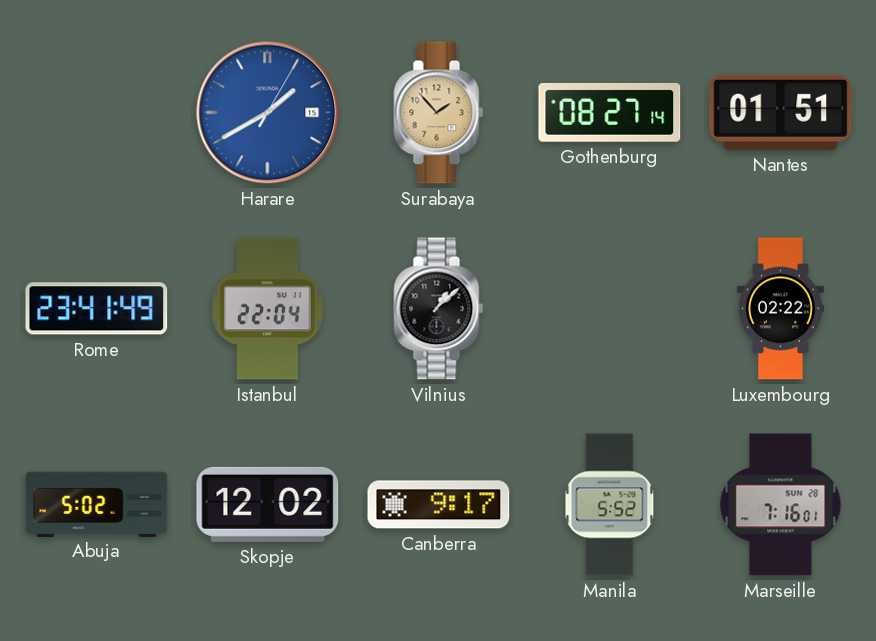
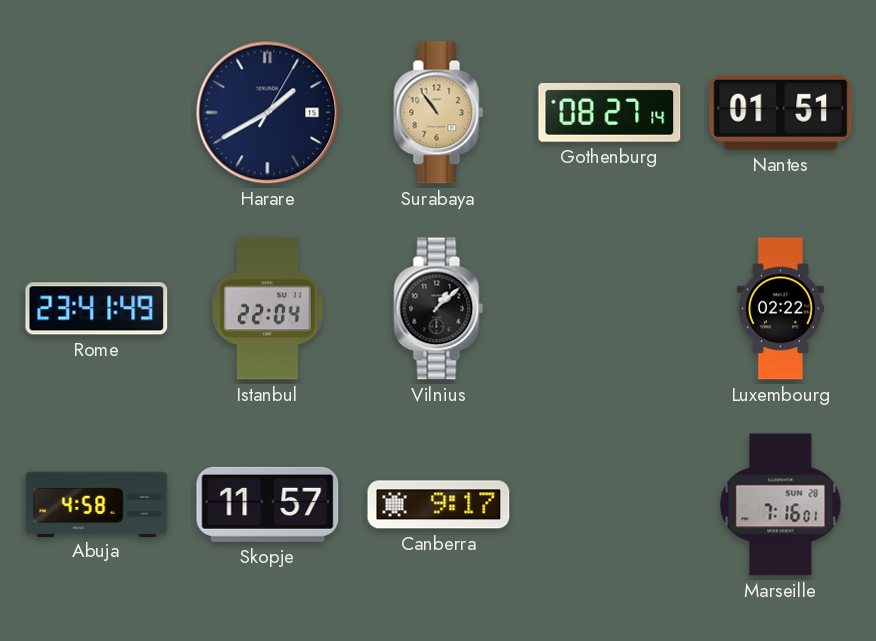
Harare dial: blue -> navy (268, 113)
Surabaya: 1:53 -> 10:54 (439, 113)
Abuja: 5:02 -> 4:58 (97, 504)
Skopje: 12:02 -> 11:57 (268, 504)
Manila: 5:52 -> none (610, 505)
